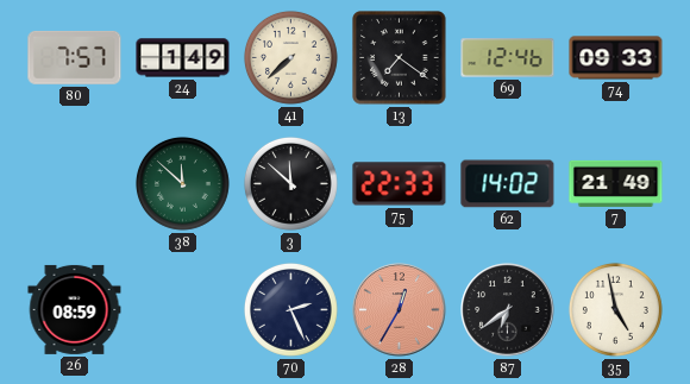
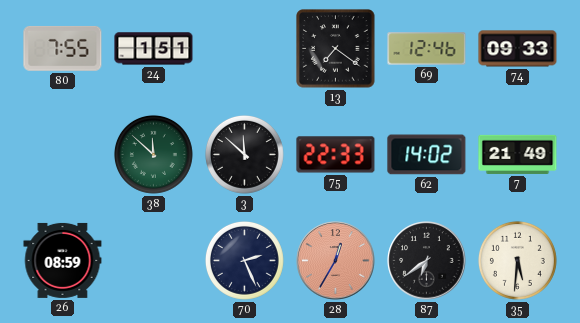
80: 7:57 -> 7:55 (63, 48)
24: 1:49 -> 1:51 (154, 49)
41: 7:38 -> none (290, 57)
35: 4:58 -> 5:31 (517, 260)
